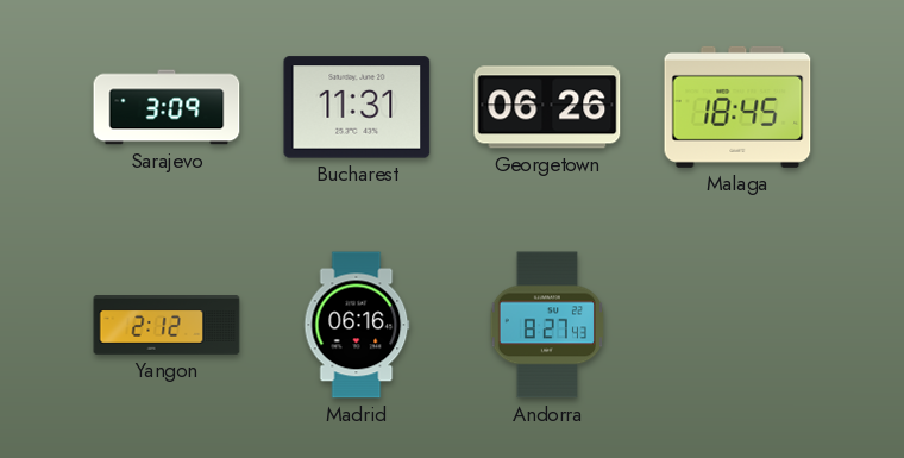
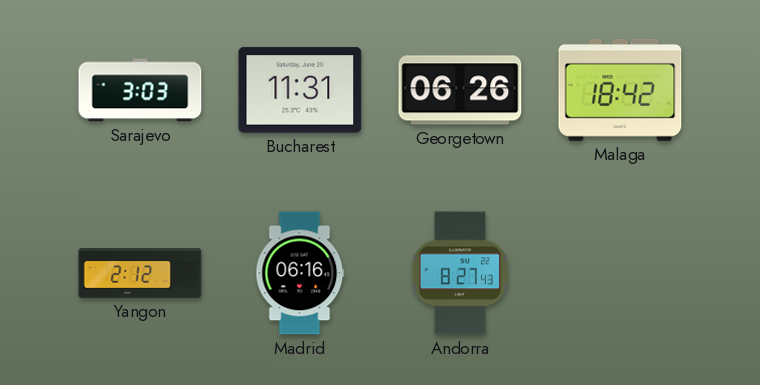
Sarajevo: 3:09 -> 3:03 (140, 90)
Malaga: 18:45 -> 18:42 (620, 90)
